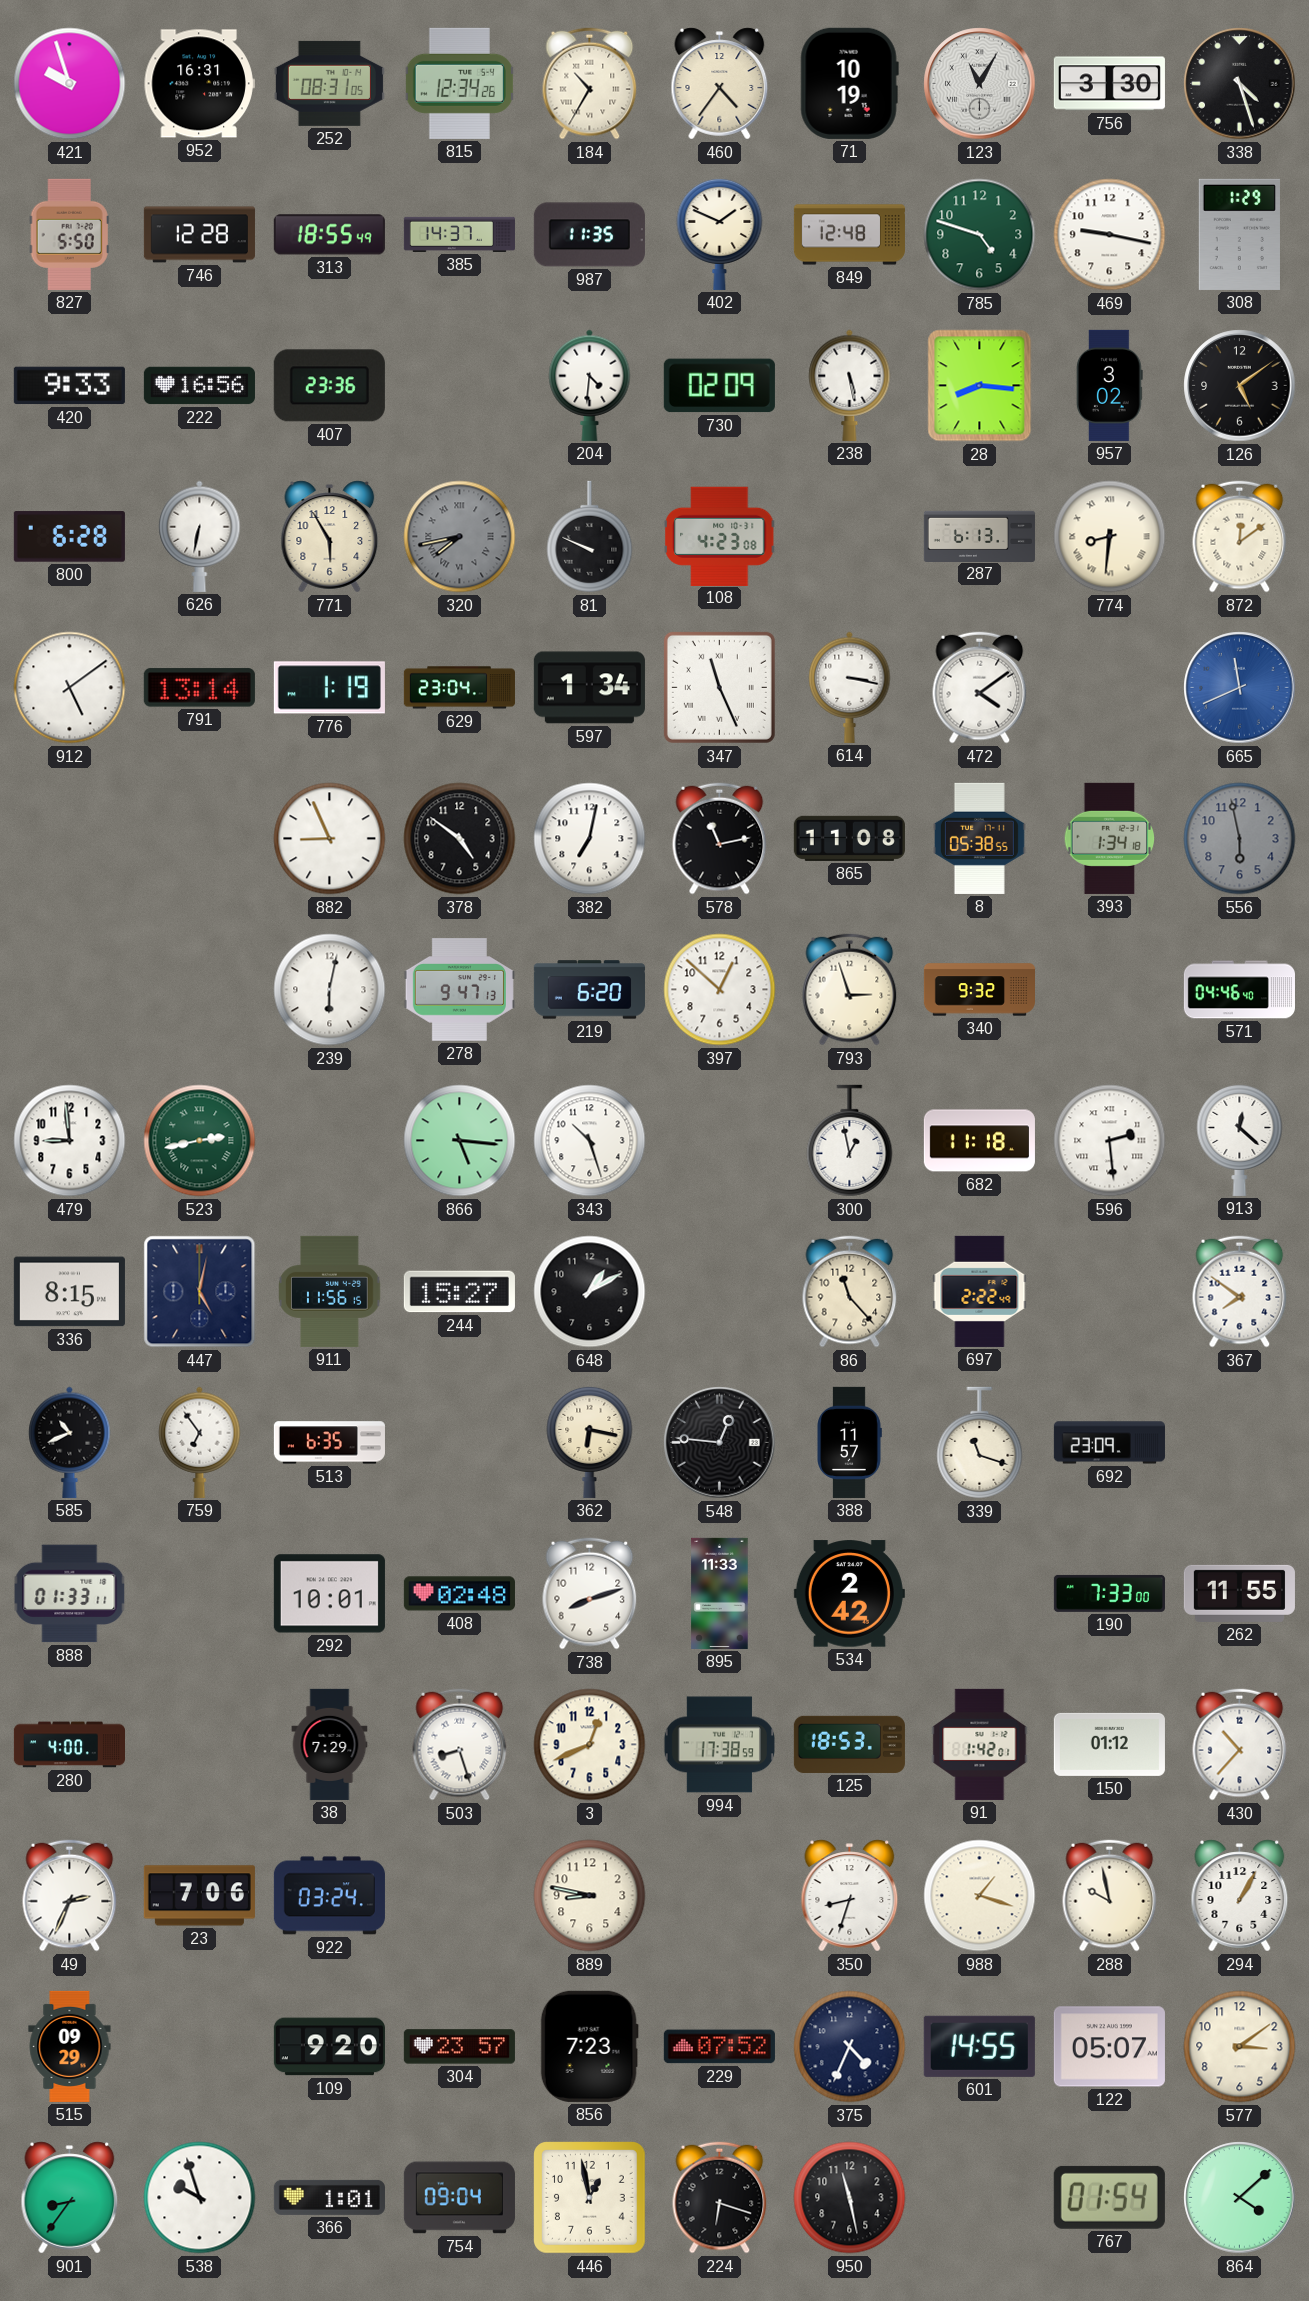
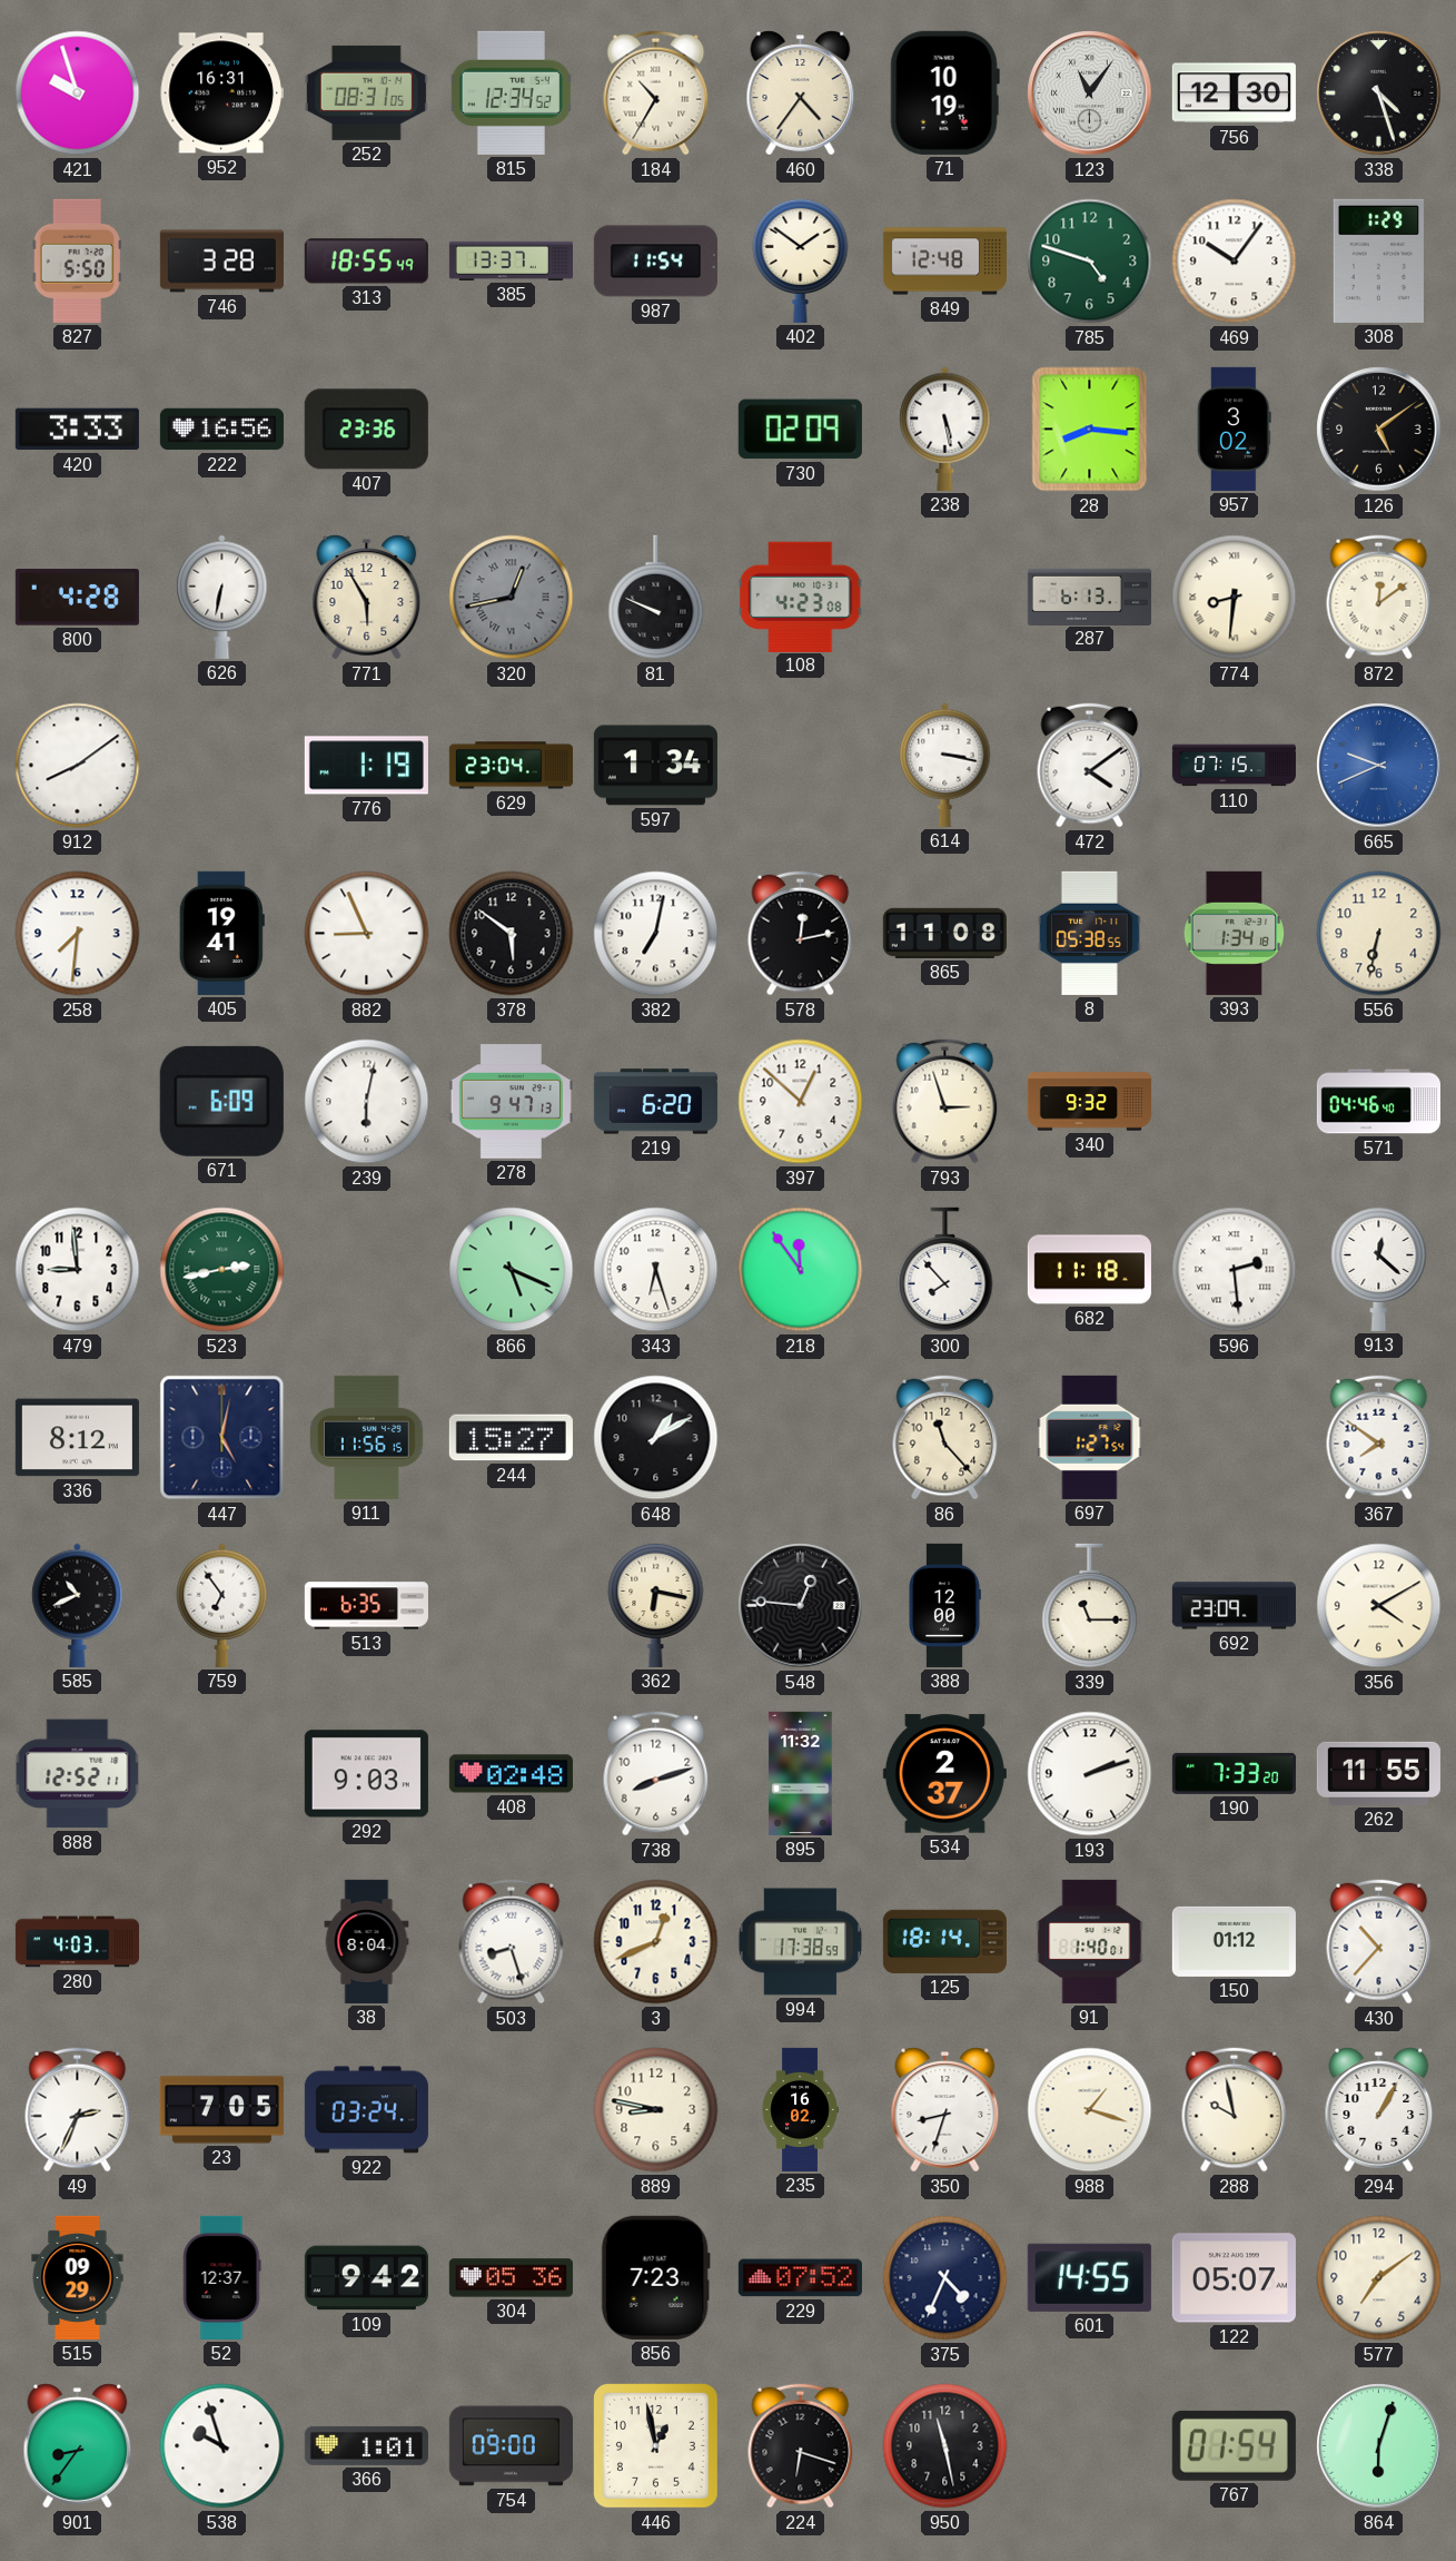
815: 12:34:26 -> 12:34:52 (511, 92)
123: 11:05 -> 11:06 (1090, 93)
756: 3:30 -> 12:30 (1234, 93)
746: 12:28 -> 3:28 (221, 262)
385: 14:37 -> 13:37 (511, 260)
987: 11:35 -> 11:54 (655, 262)
402: 1:49 -> 1:51 (801, 260)
469: 9:17 -> 10:06 (1235, 262)
420: 9:33 -> 3:33 (77, 430)
204: 4:31 -> none (590, 385)
800: 6:28 -> 4:28 (77, 598)
320: 7:43 -> 12:43 (512, 598)
912: 5:09 -> 8:09 (78, 766)
791: 13:14 -> none (199, 688)
347: 11:26 -> none (719, 687)
110: none -> 07:15 (1234, 766)
665: 11:41 -> 9:41 (1379, 766)
258: none -> 7:31 (78, 934)
405: none -> 19:41 (221, 933)
378: 4:51 -> 5:51 (512, 934)
578: 11:13 -> 12:13 (801, 934)
556: 5:58 -> 6:32 (1379, 934)
556 dial: grey -> cream (1379, 934)
671: none -> 6:09 (221, 1101)
866: 5:16 -> 5:19 (512, 1270)
343: 10:27 -> 6:27 (656, 1270)
218: none -> 11:54 (801, 1270)
300: 12:58 -> 7:53 (945, 1270)
336: 8:15 -> 8:12 (77, 1438)
697: 2:22 -> 1:27 (1090, 1437)
388: 11:57 -> 12:00 (944, 1605)
339: 11:18 -> 11:15 (1090, 1606)
356: none -> 4:10 (1379, 1606)
888: 01:33 -> 12:52 (78, 1774)
292: 10:01 -> 9:03 (366, 1774)
895: 11:33 -> 11:32 (801, 1773)
534: 2:42 -> 2:37 (944, 1774)
193: none -> 2:12 (1090, 1774)
190: 7:33:00 -> 7:33:20 (1234, 1773)
280: 4:00 -> 4:03 (77, 1942)
38: 7:29 -> 8:04 (367, 1941)
125: 18:53 -> 18:14 (944, 1941)
91: 1:42 -> 1:40 (1090, 1941)
23: 7:06 -> 7:05 (221, 2110)
235: none -> 16:02 (800, 2109)
52: none -> 12:37 (222, 2277)
109: 9:20 -> 9:42 (366, 2278)
304: 23:57 -> 05:36 (511, 2278)
577: 3:09 -> 7:09 (1379, 2278)
754: 09:04 -> 09:00 (511, 2446)
864: 4:08 -> 6:03 (1379, 2446)
